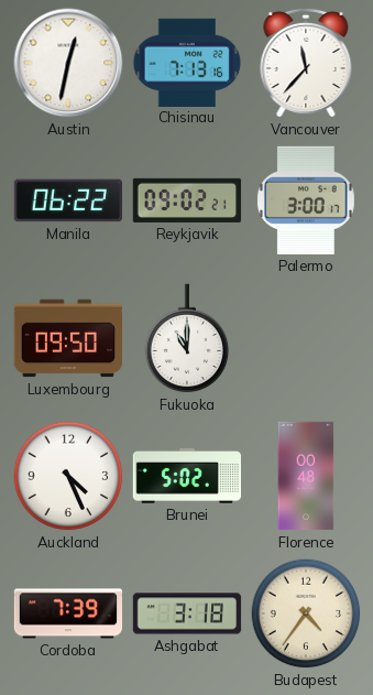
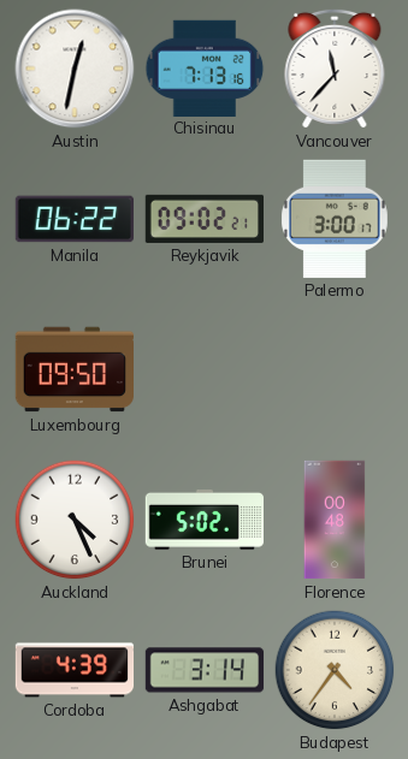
Fukuoka: 11:00 -> none (187, 338)
Cordoba: 7:39 -> 4:39 (75, 670)
Ashgabat: 3:18 -> 3:14 (205, 670)
